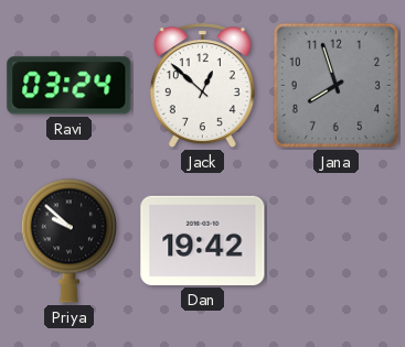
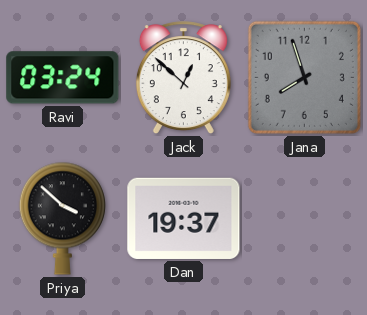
Priya: 9:52 -> 3:52 (62, 218)
Dan: 19:42 -> 19:37 (184, 218)
